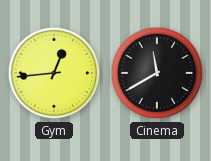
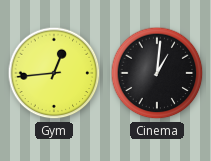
Cinema: 11:40 -> 1:01 (157, 73)
